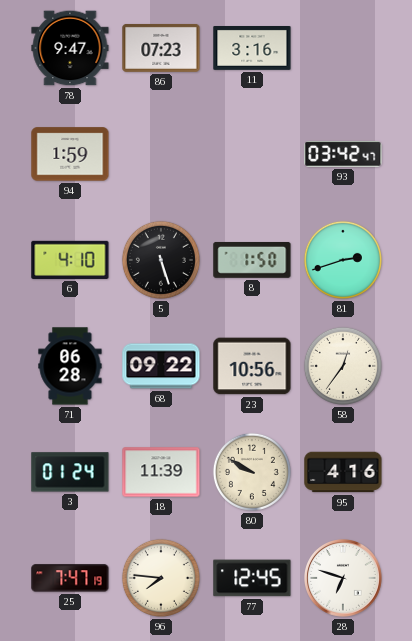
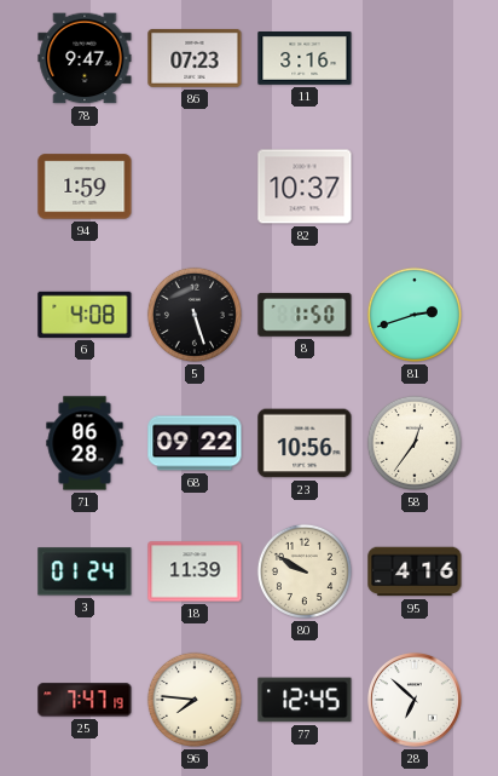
82: none -> 10:37 (305, 186)
93: 03:42 -> none (343, 155)
6: 4:10 -> 4:08 (85, 315)
28: 6:48 -> 6:52 (416, 701)
